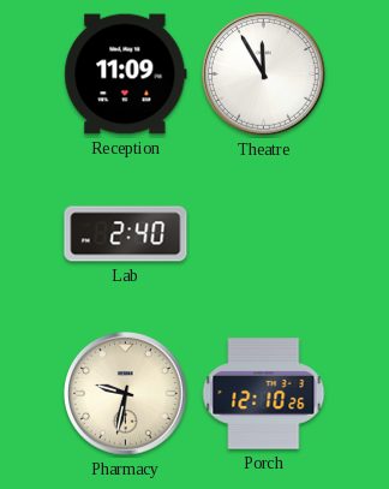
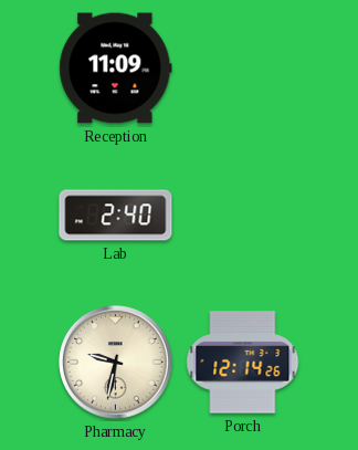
Theatre: 11:55 -> none (264, 74)
Porch: 12:10 -> 12:14 (243, 363)
